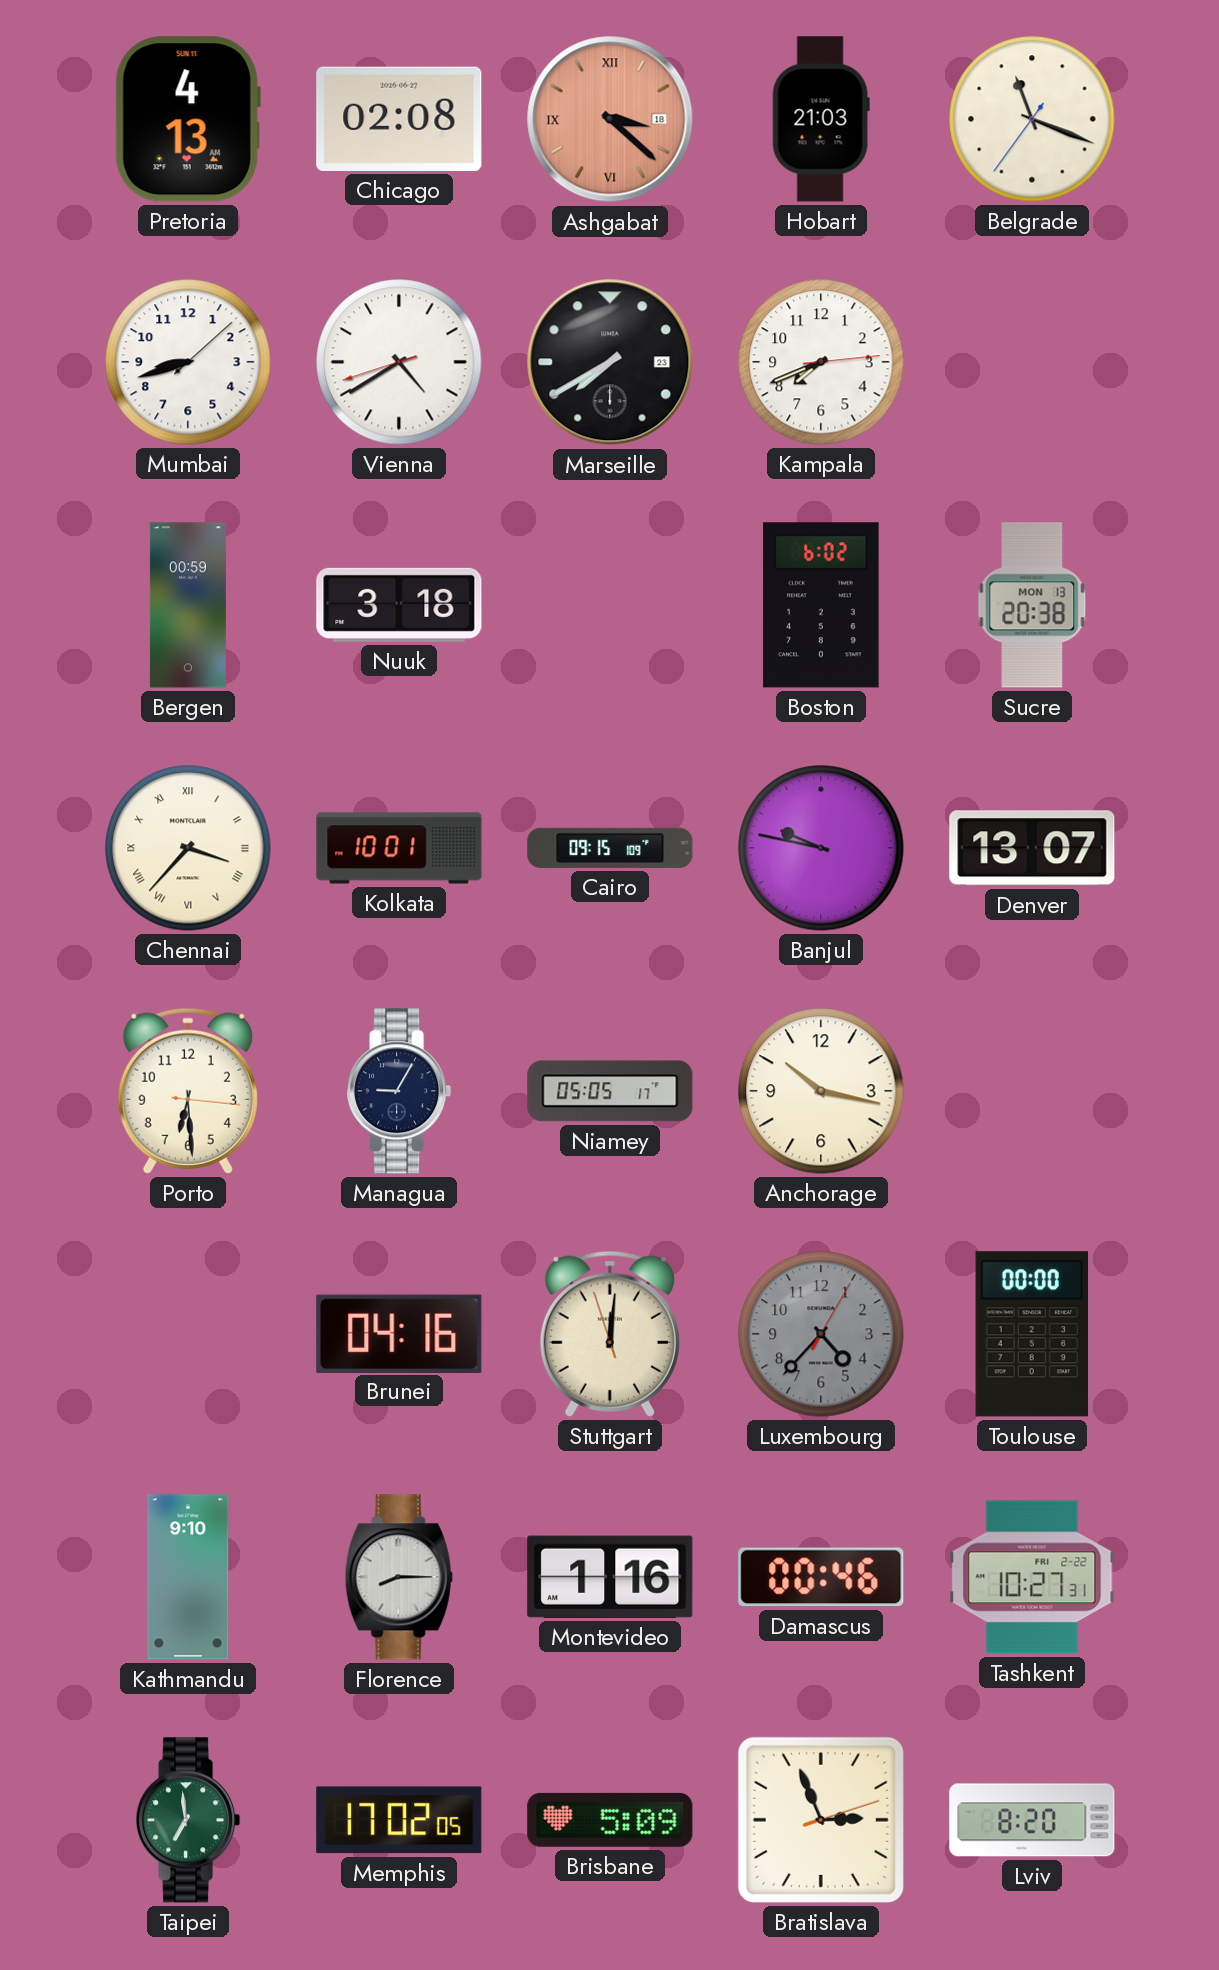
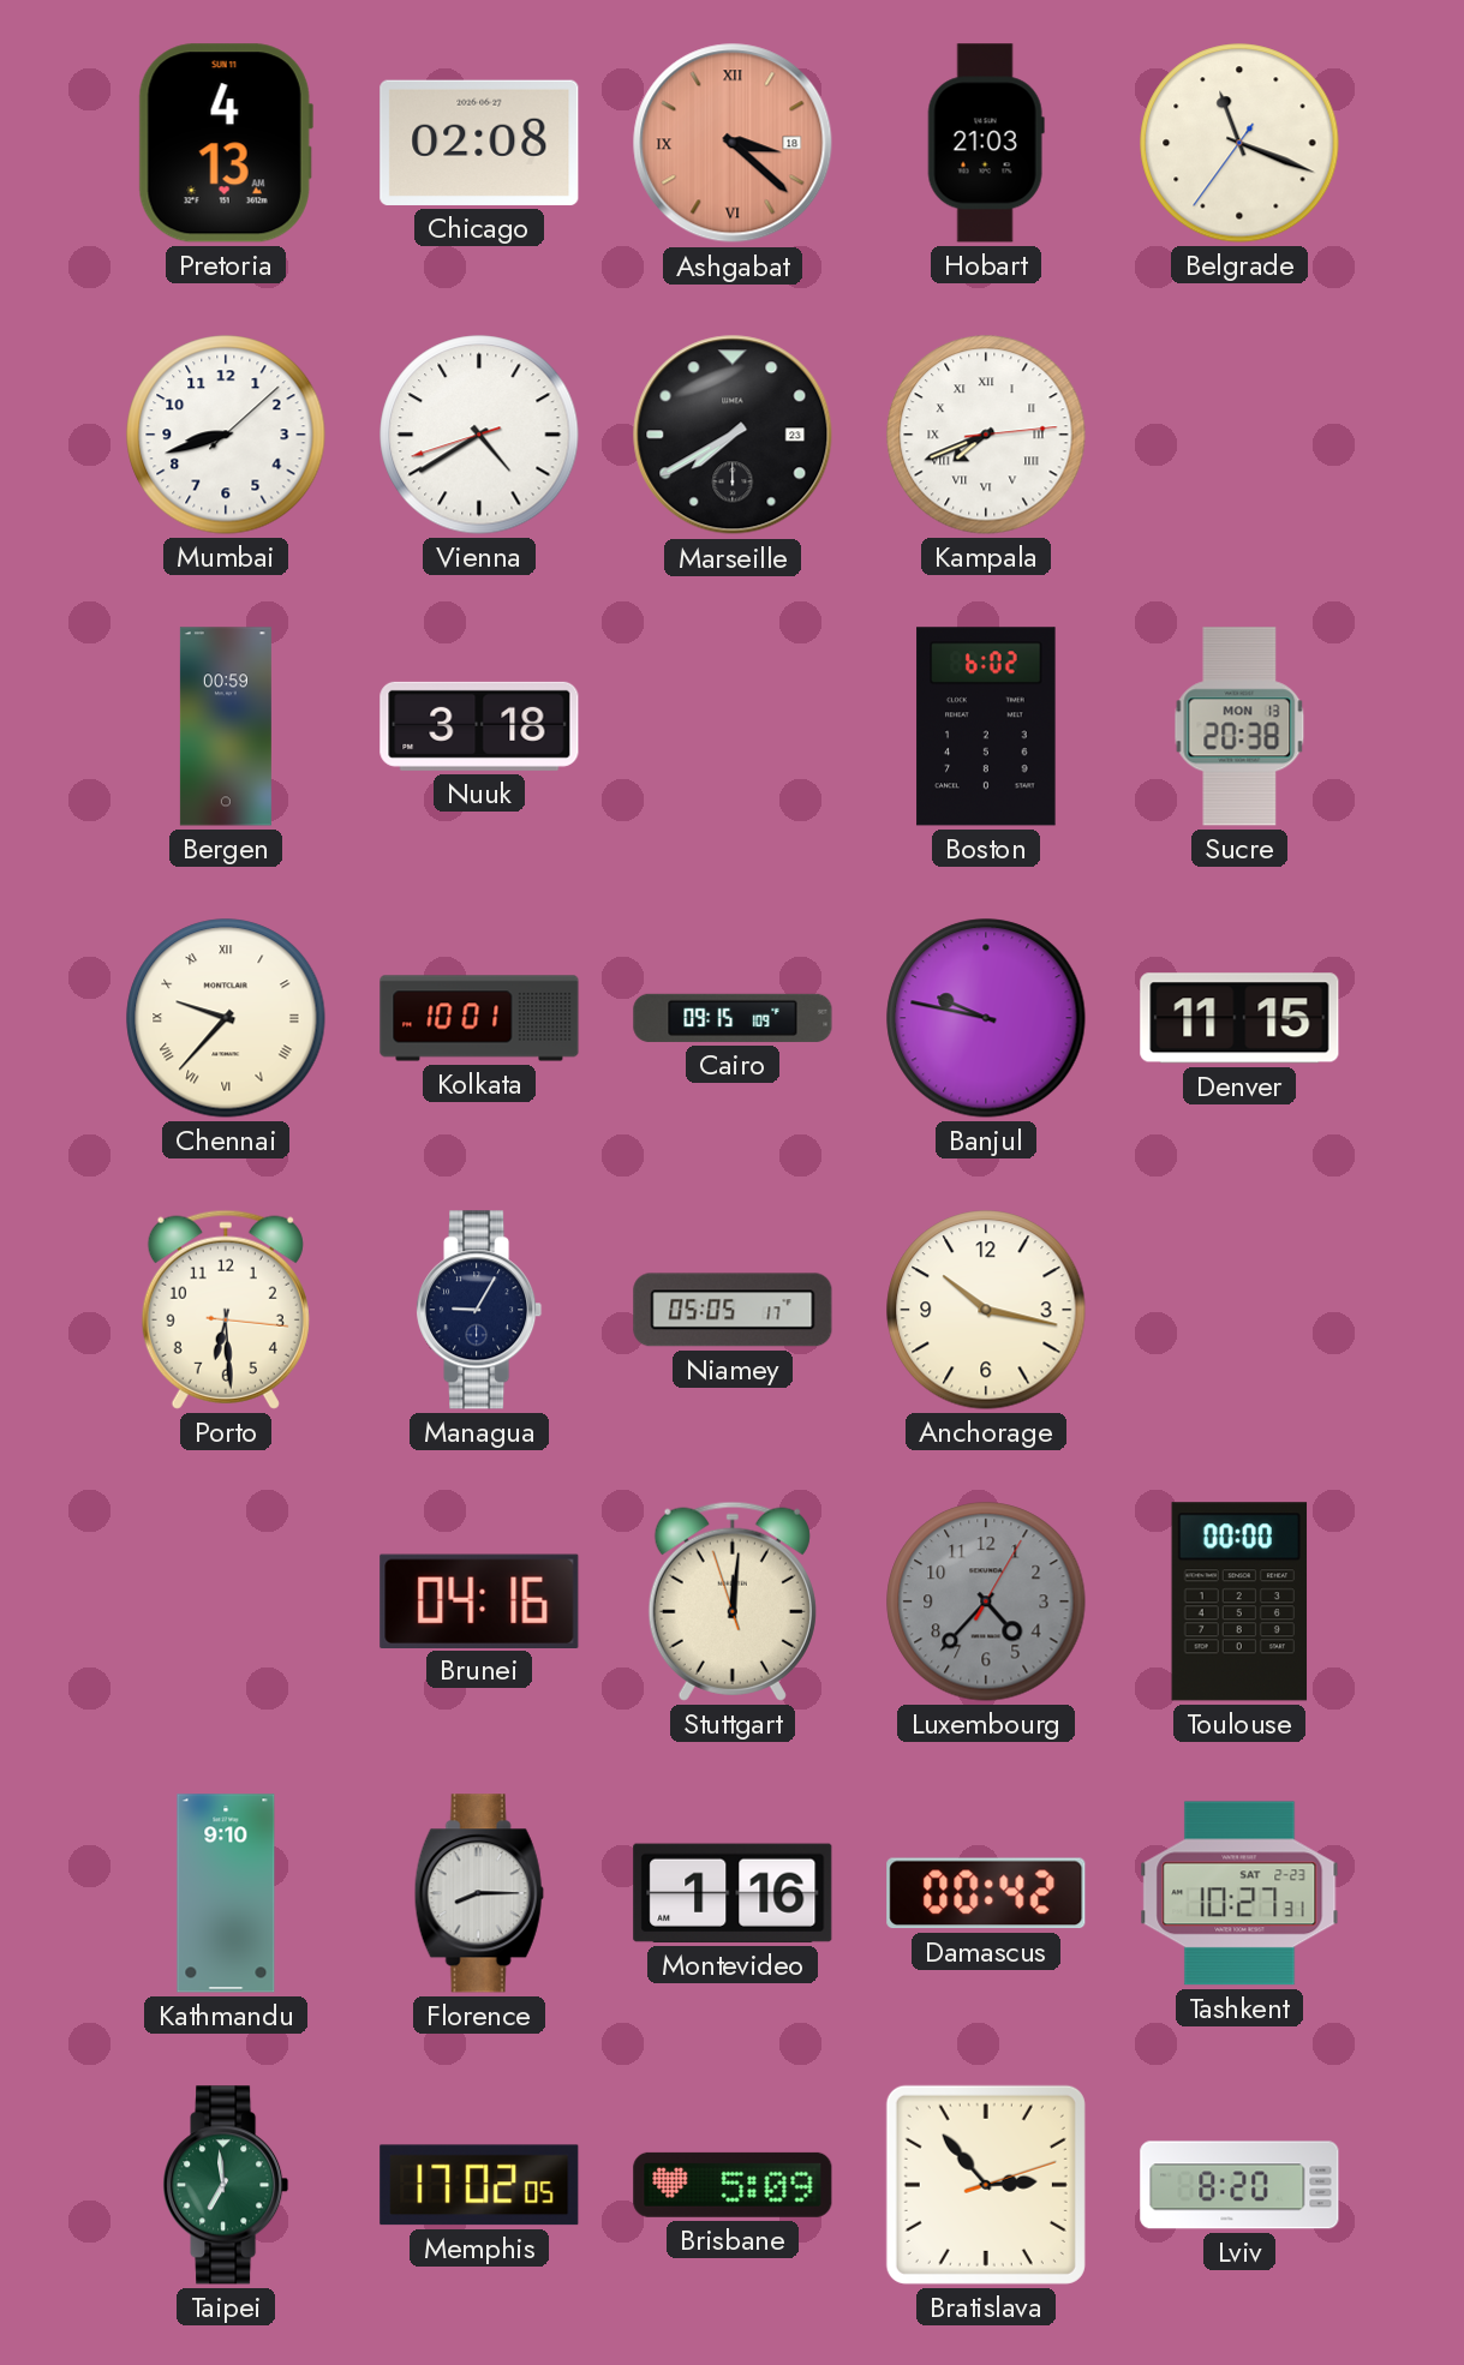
Kampala numerals: Arabic -> Roman (986, 435)
Chennai: 3:37 -> 9:37 (226, 1018)
Denver: 13:07 -> 11:15 (1239, 1018)
Damascus: 00:46 -> 00:42 (986, 1893)
Tashkent date: FRI 2-22 -> SAT 2-23 (1239, 1893)
Bratislava: 2:56 -> 2:53 (986, 2185)
